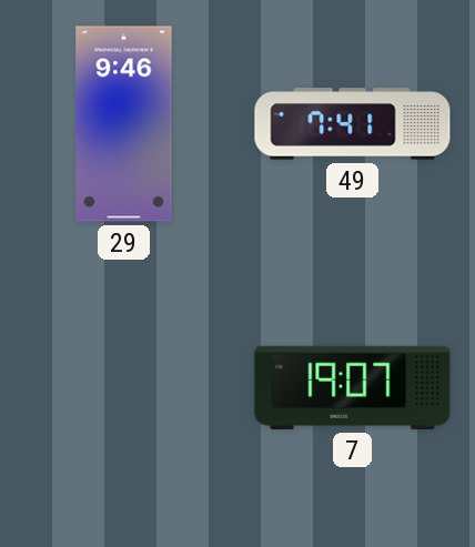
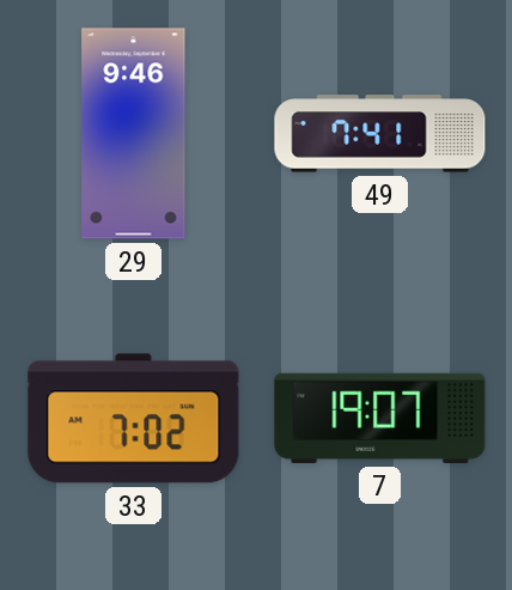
33: none -> 7:02 (134, 419)
